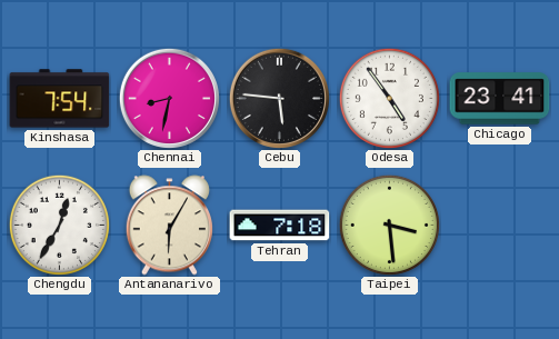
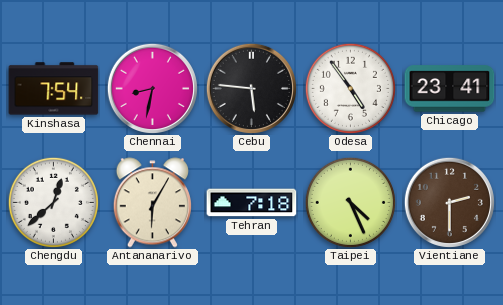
Chengdu: 12:35 -> 12:38 (53, 202)
Taipei: 3:29 -> 4:26 (350, 202)
Vientiane: none -> 2:30 (449, 202)
